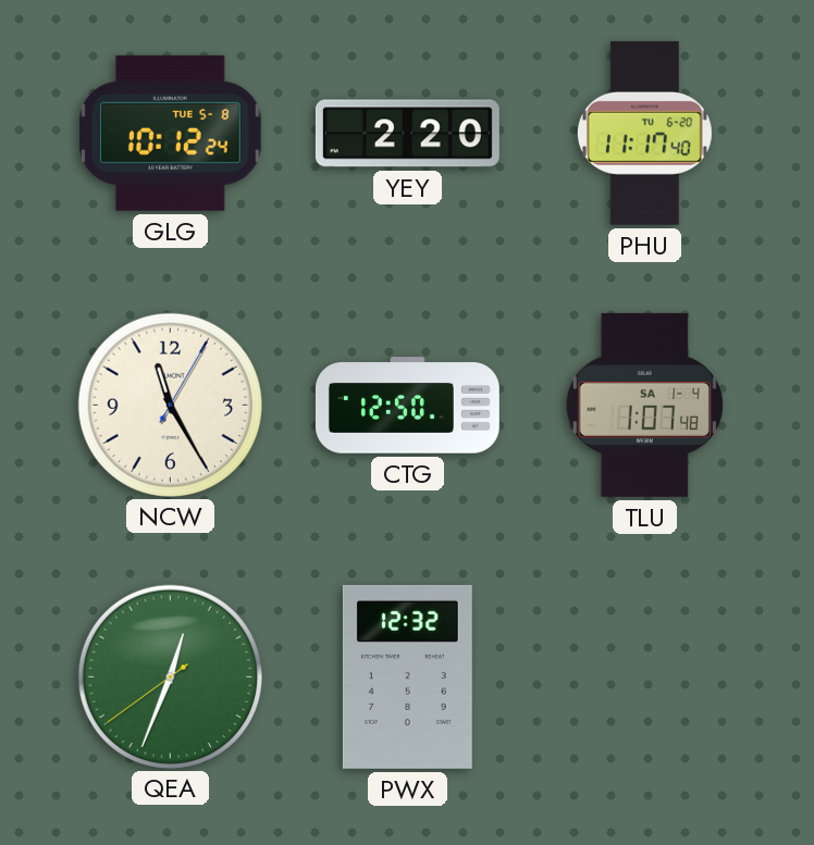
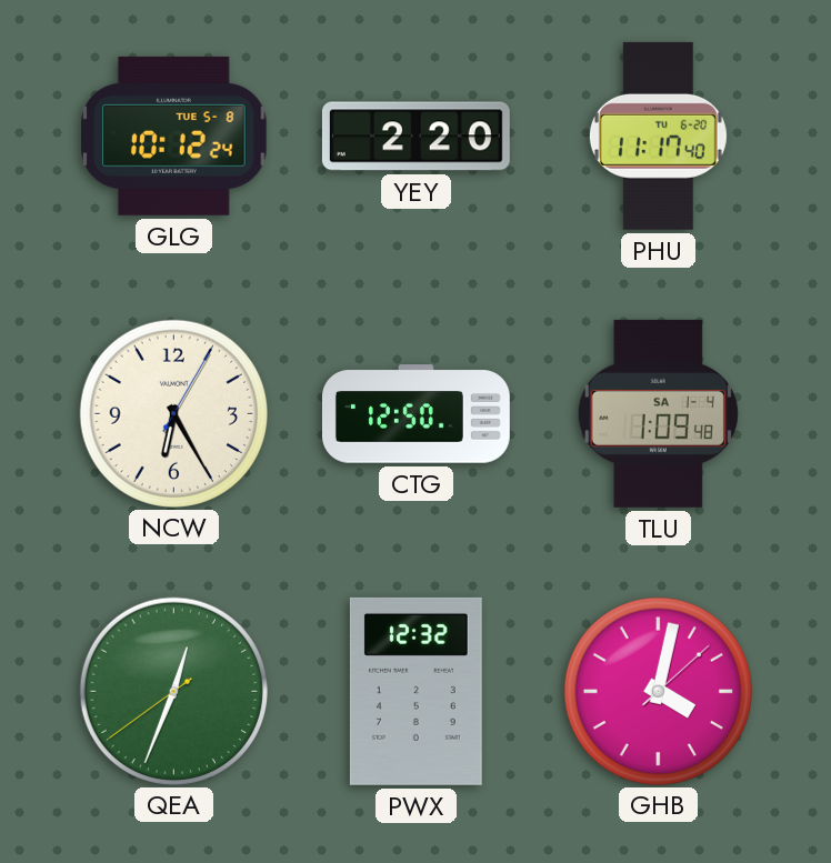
NCW: 11:25 -> 6:25 (173, 413)
TLU: 1:07 -> 1:09 (658, 413)
GHB: none -> 4:02 (658, 691)
